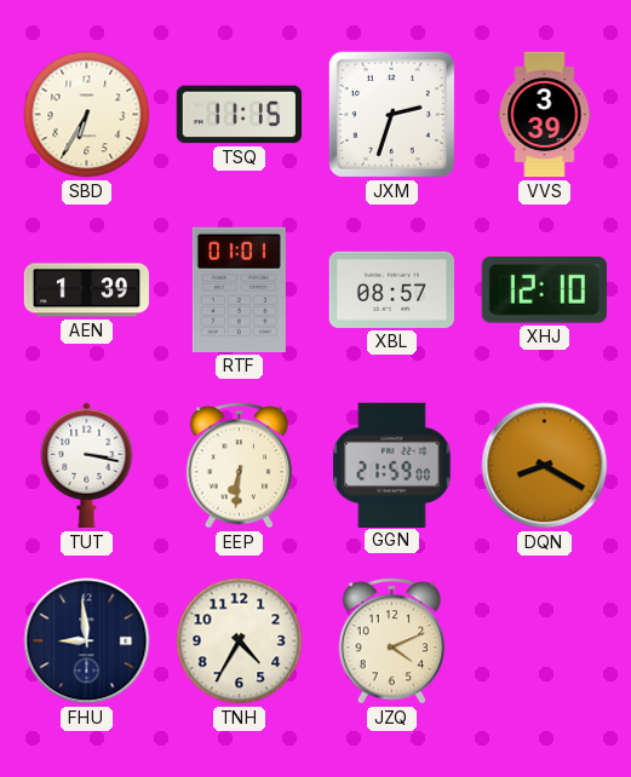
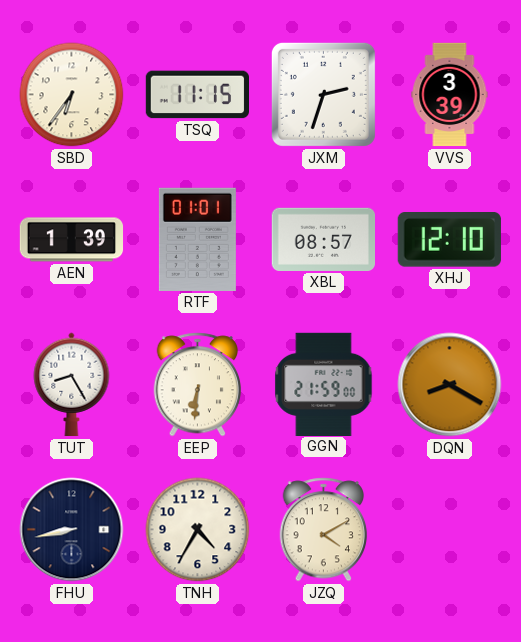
SBD: 6:35 -> 6:36 (72, 95)
TUT: 3:17 -> 8:25 (72, 385)
FHU: 8:59 -> 8:43 (72, 530)
JZQ: 4:11 -> 4:10 (324, 530)
